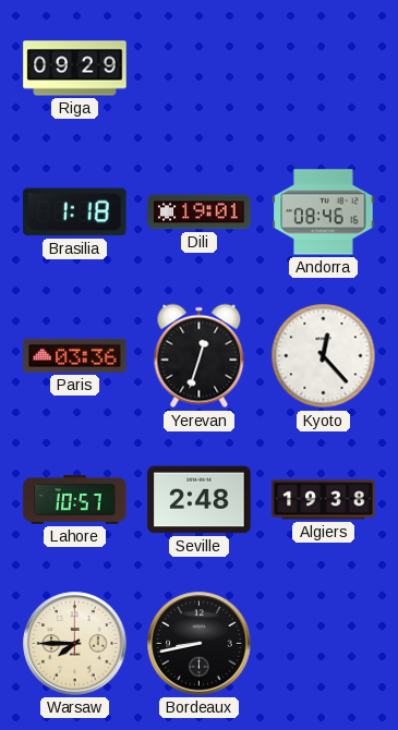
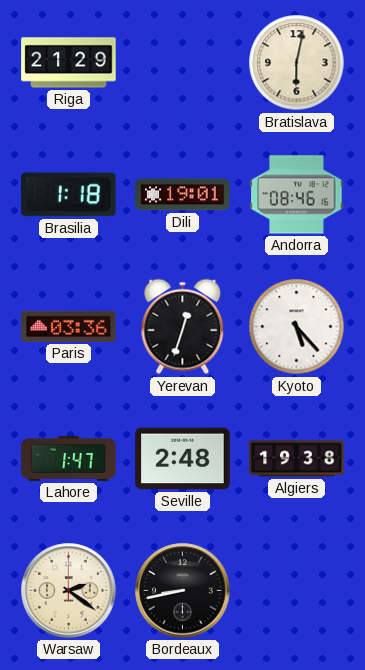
Riga: 09:29 -> 21:29 (69, 63)
Bratislava: none -> 6:02 (297, 63)
Kyoto: 12:23 -> 5:23 (297, 327)
Lahore: 10:57 -> 1:47 (69, 458)
Warsaw: 7:45 -> 2:21 (69, 591)
